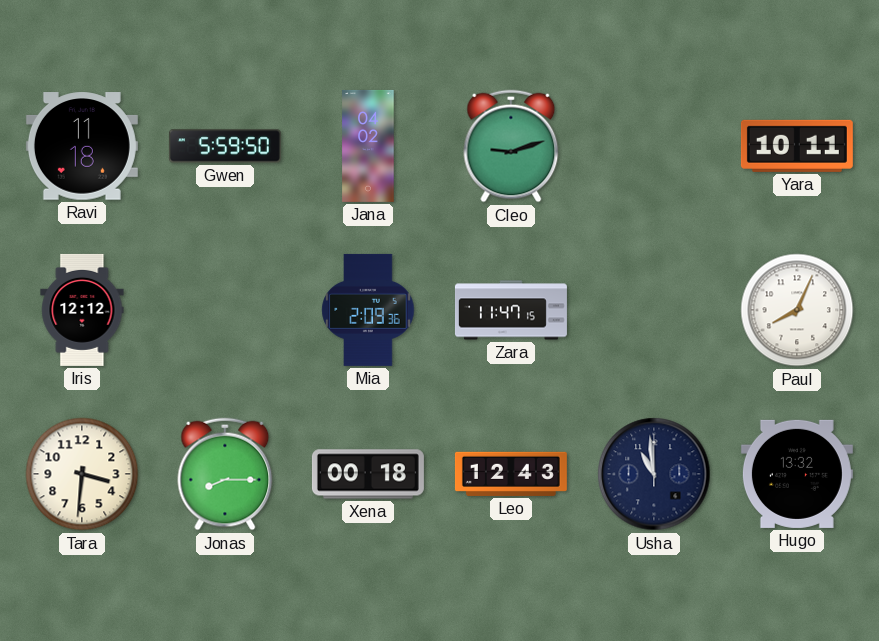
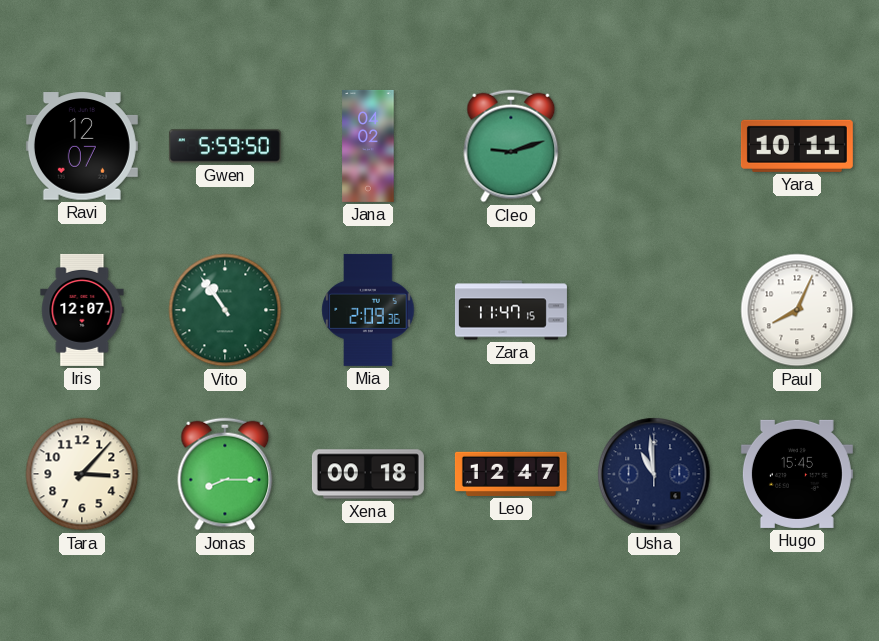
Ravi: 11:18 -> 12:07 (82, 146)
Iris: 12:12 -> 12:07 (82, 310)
Vito: none -> 10:54 (225, 310)
Tara: 3:31 -> 3:07 (82, 474)
Leo: 12:43 -> 12:47 (511, 474)
Hugo: 13:32 -> 15:45 (797, 474)
